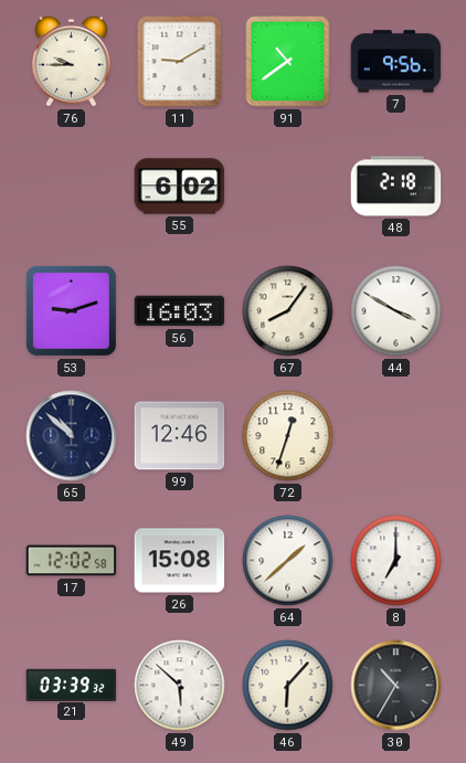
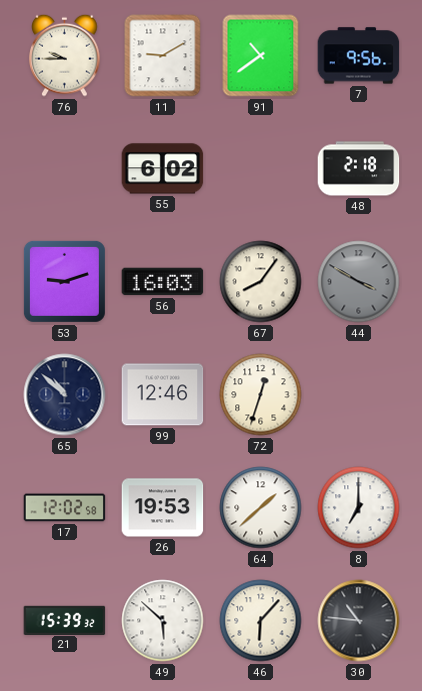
44 dial: white -> grey (359, 282)
26: 15:08 -> 19:53 (163, 508)
21: 03:39 -> 15:39 (65, 620)
30: 10:35 -> 10:46 (359, 621)
